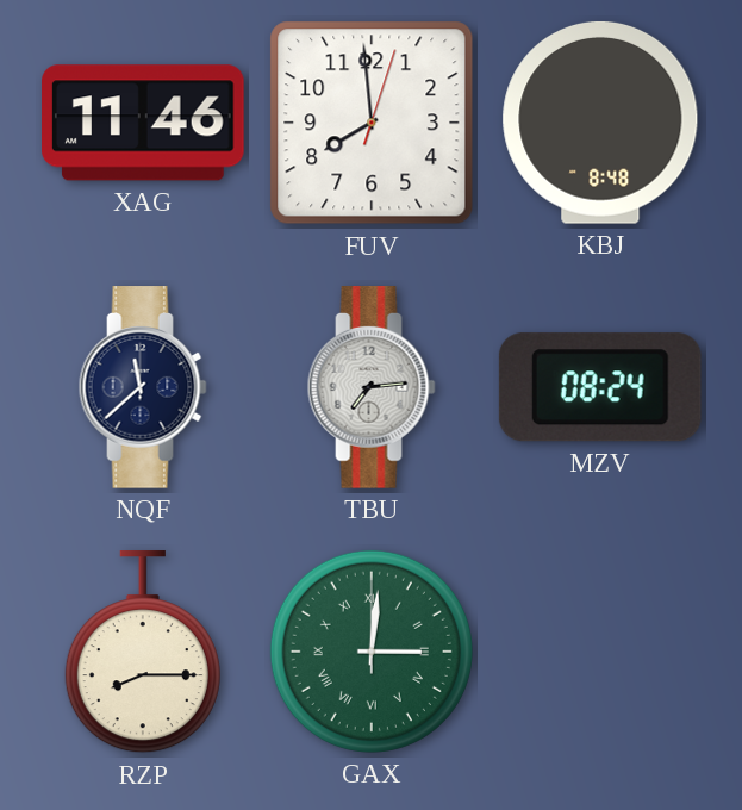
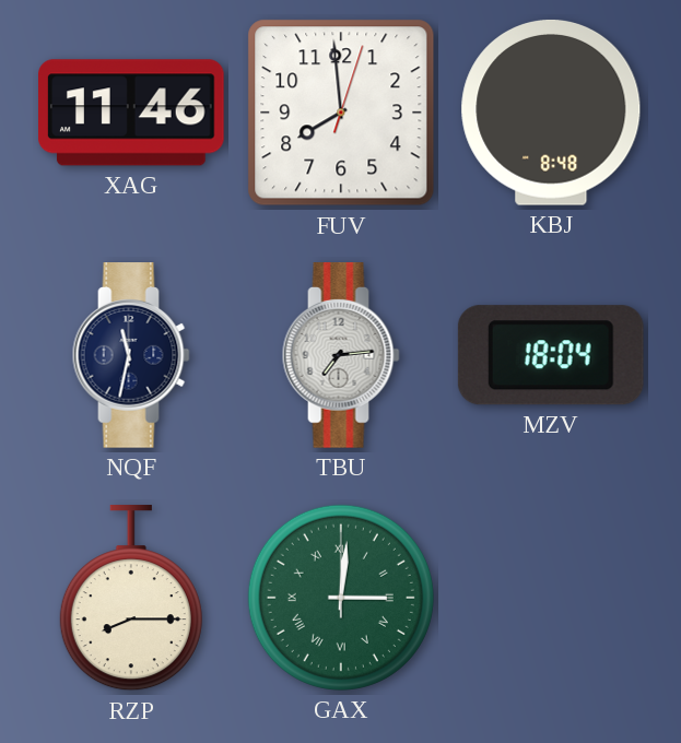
NQF: 11:38 -> 11:32 (131, 355)
MZV: 08:24 -> 18:04 (551, 355)
